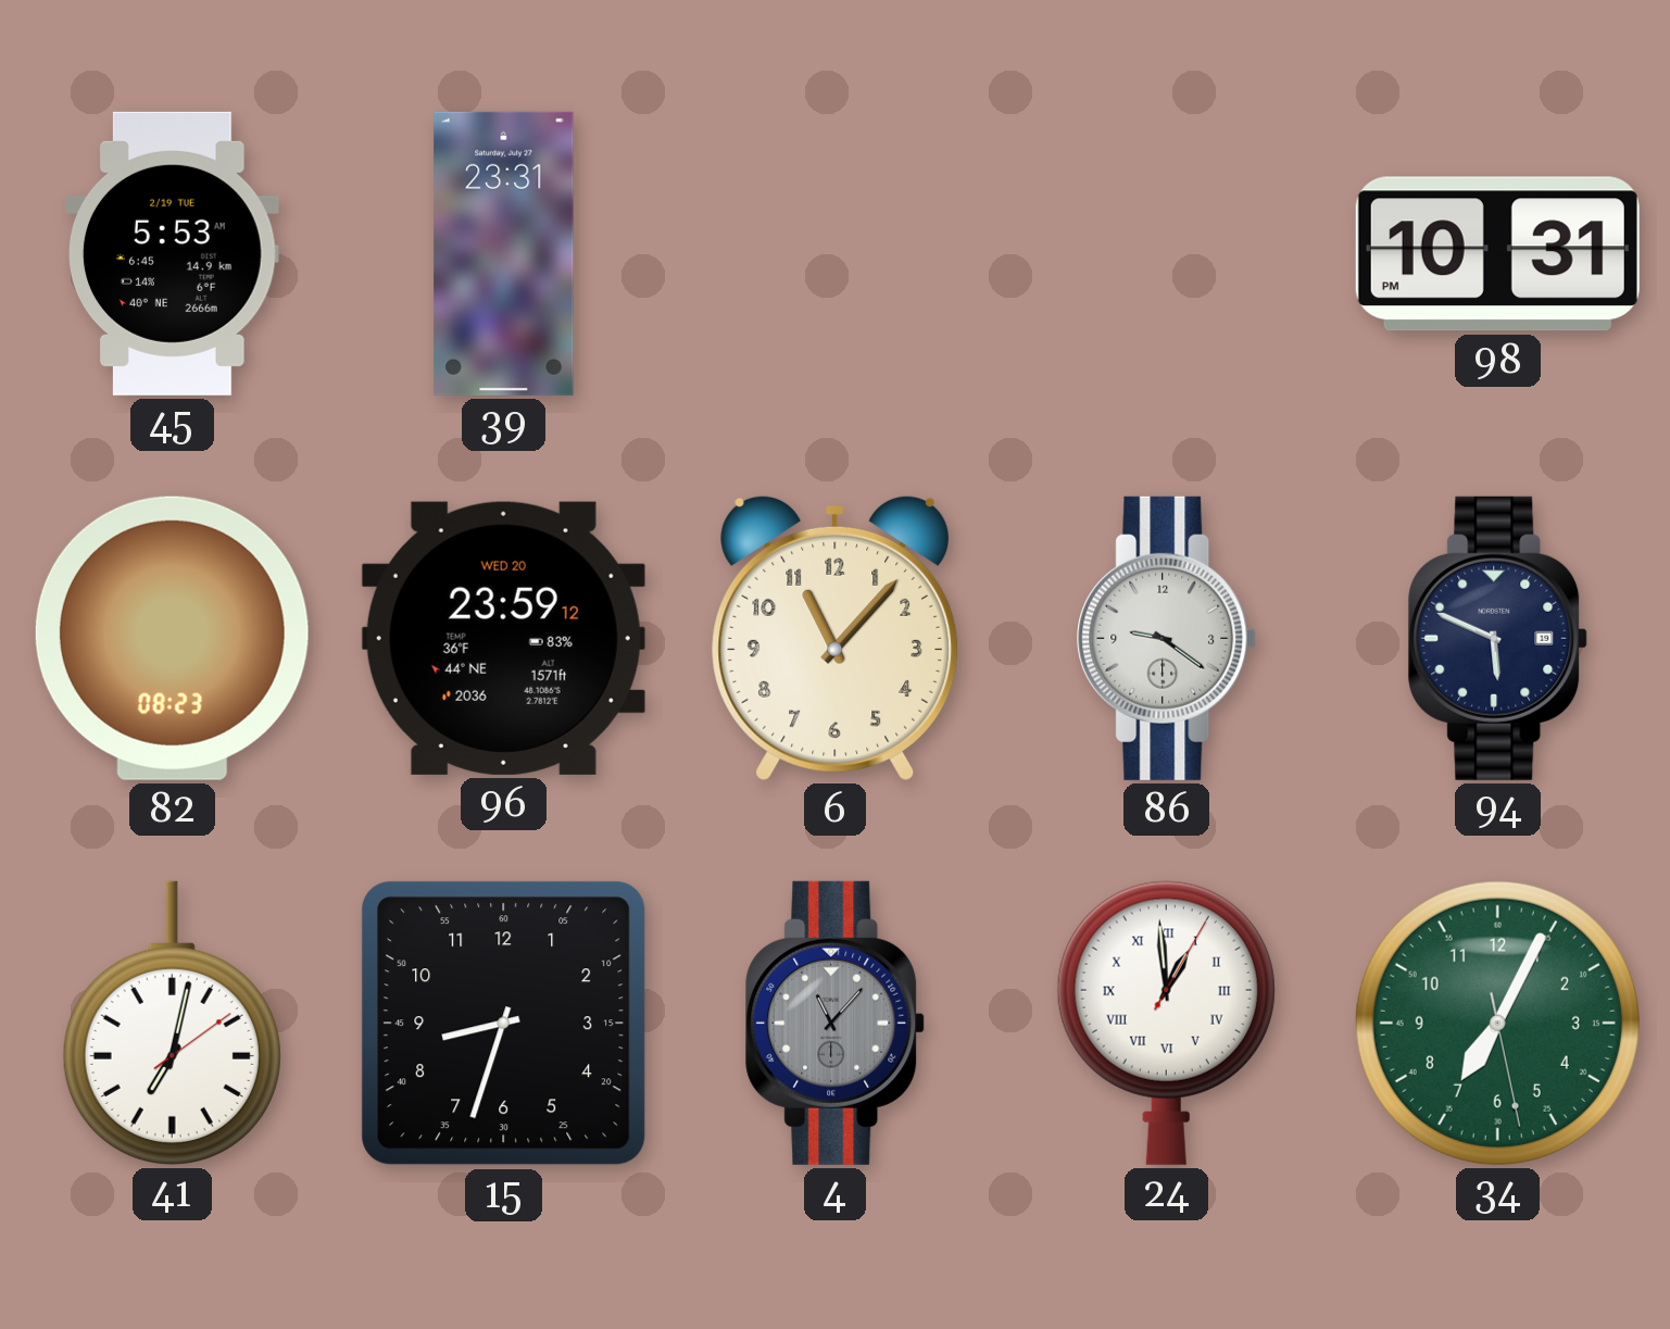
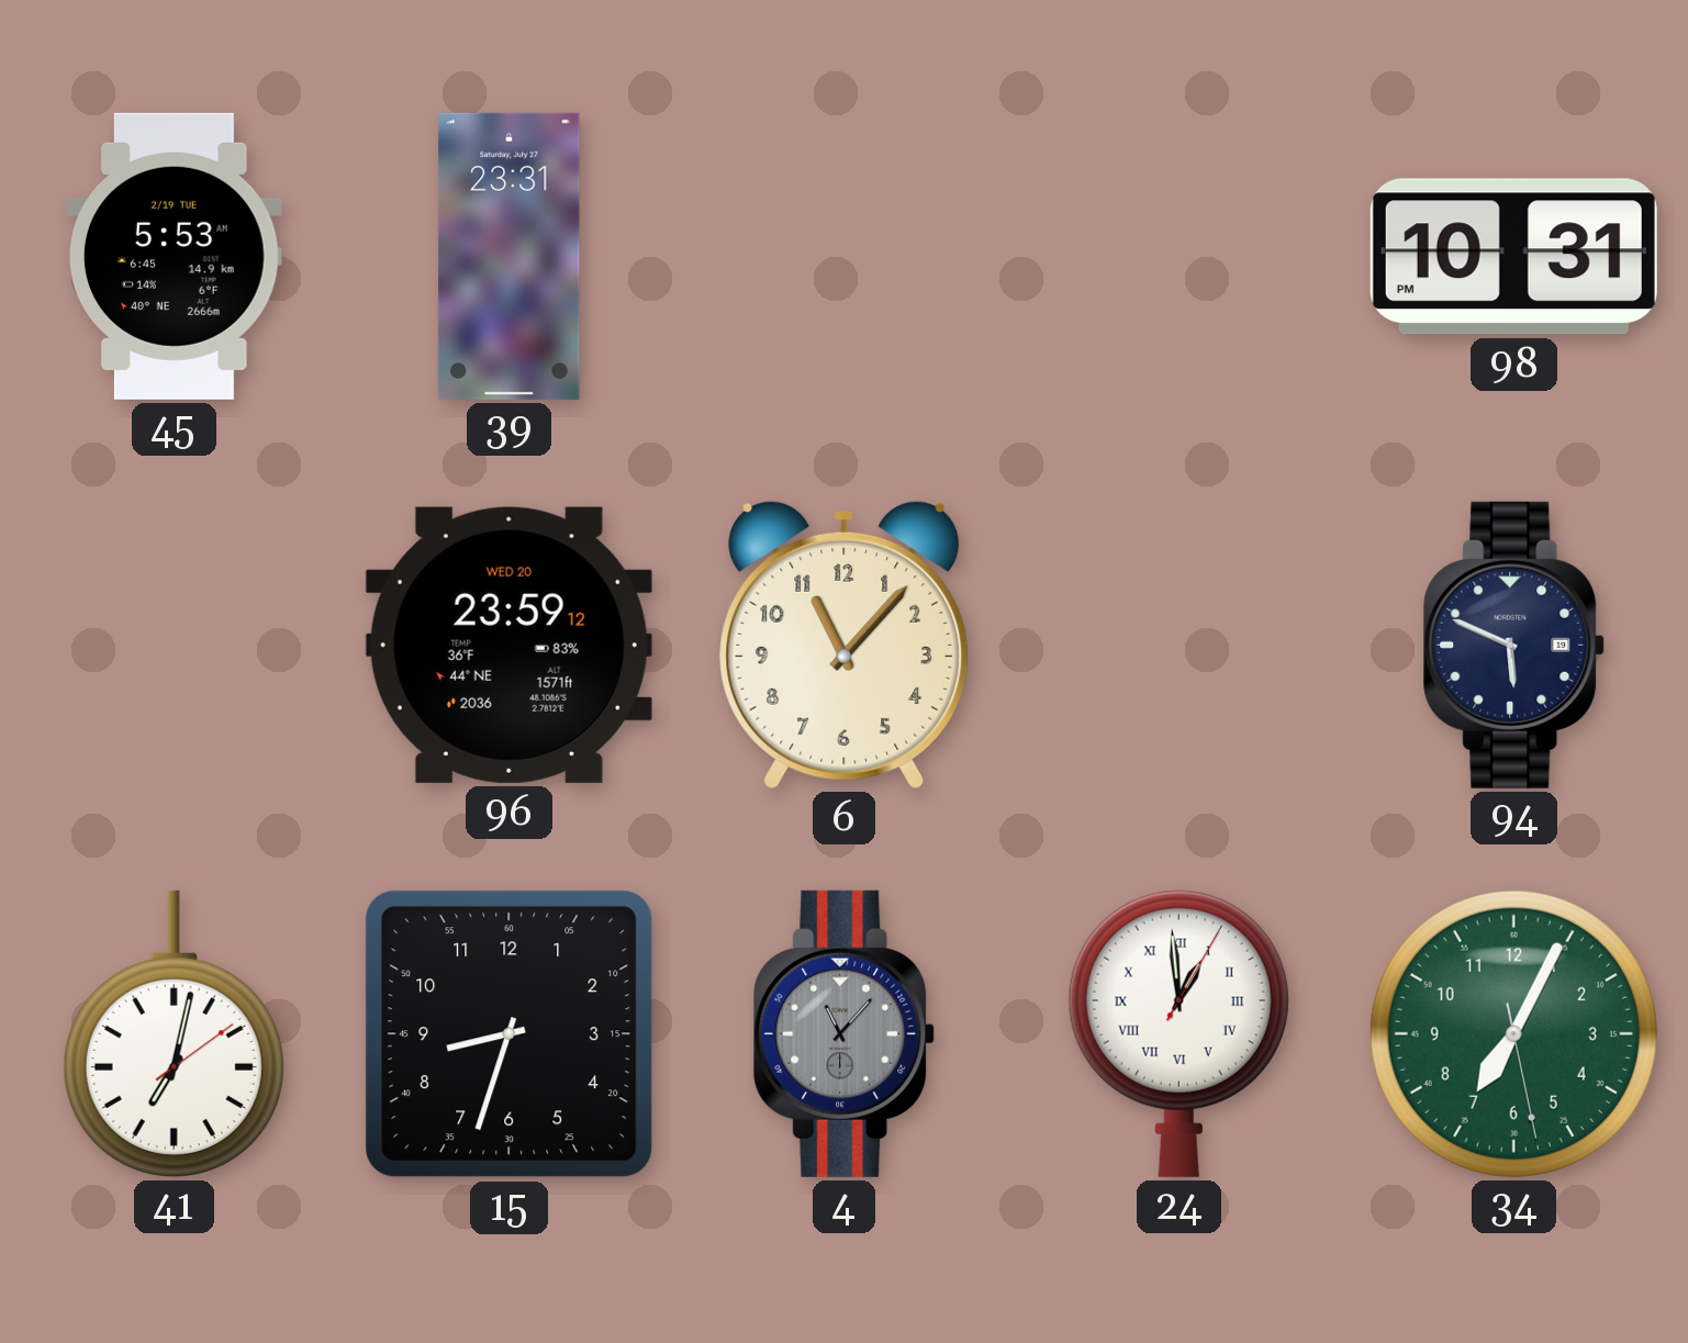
82: 08:23 -> none (172, 638)
86: 9:21 -> none (1167, 638)
